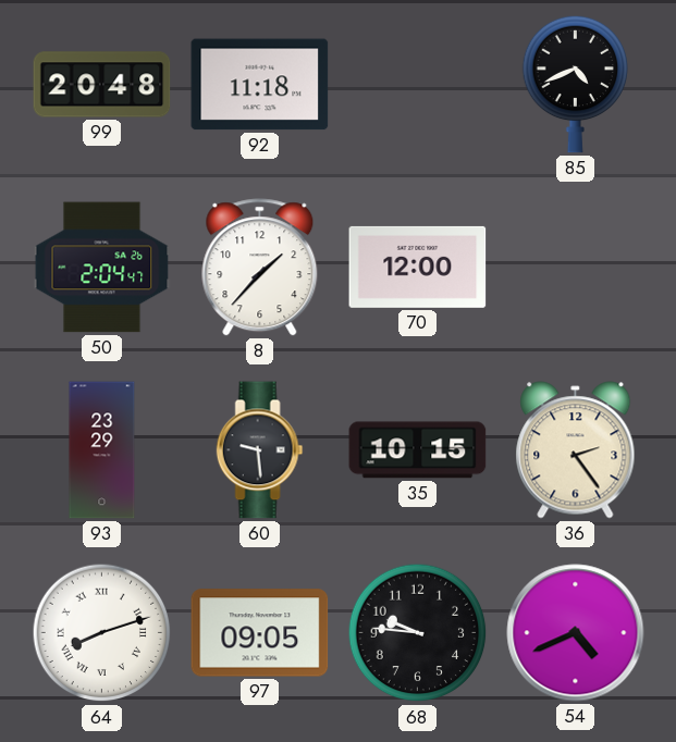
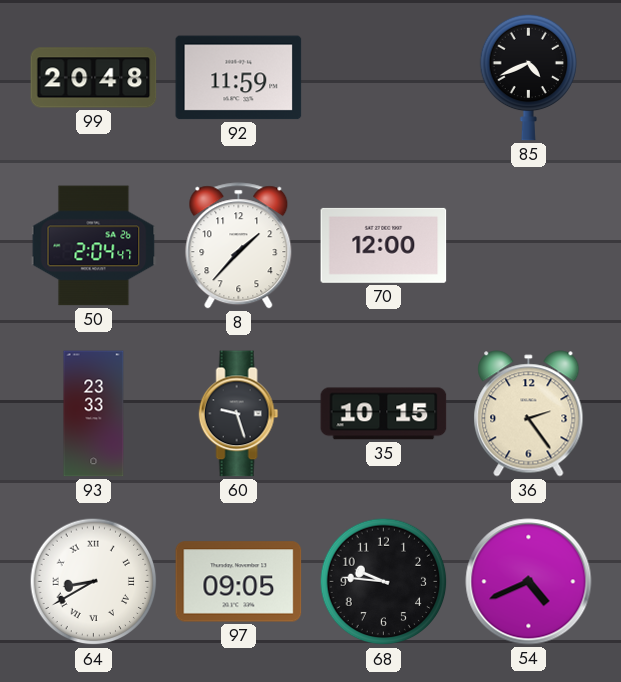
92: 11:18 -> 11:59 (239, 78)
93: 23:29 -> 23:33 (94, 414)
60: 9:29 -> 9:27 (239, 414)
64: 8:12 -> 8:40 (94, 582)
